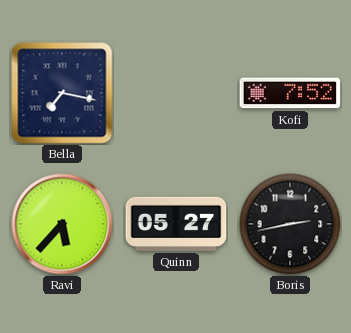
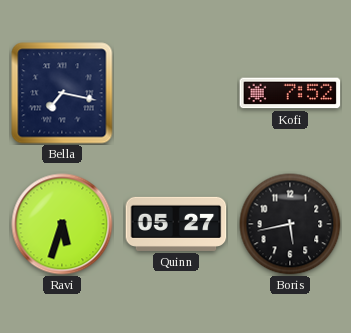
Ravi: 5:37 -> 5:33 (62, 224)
Boris: 2:43 -> 5:43 (290, 224)
